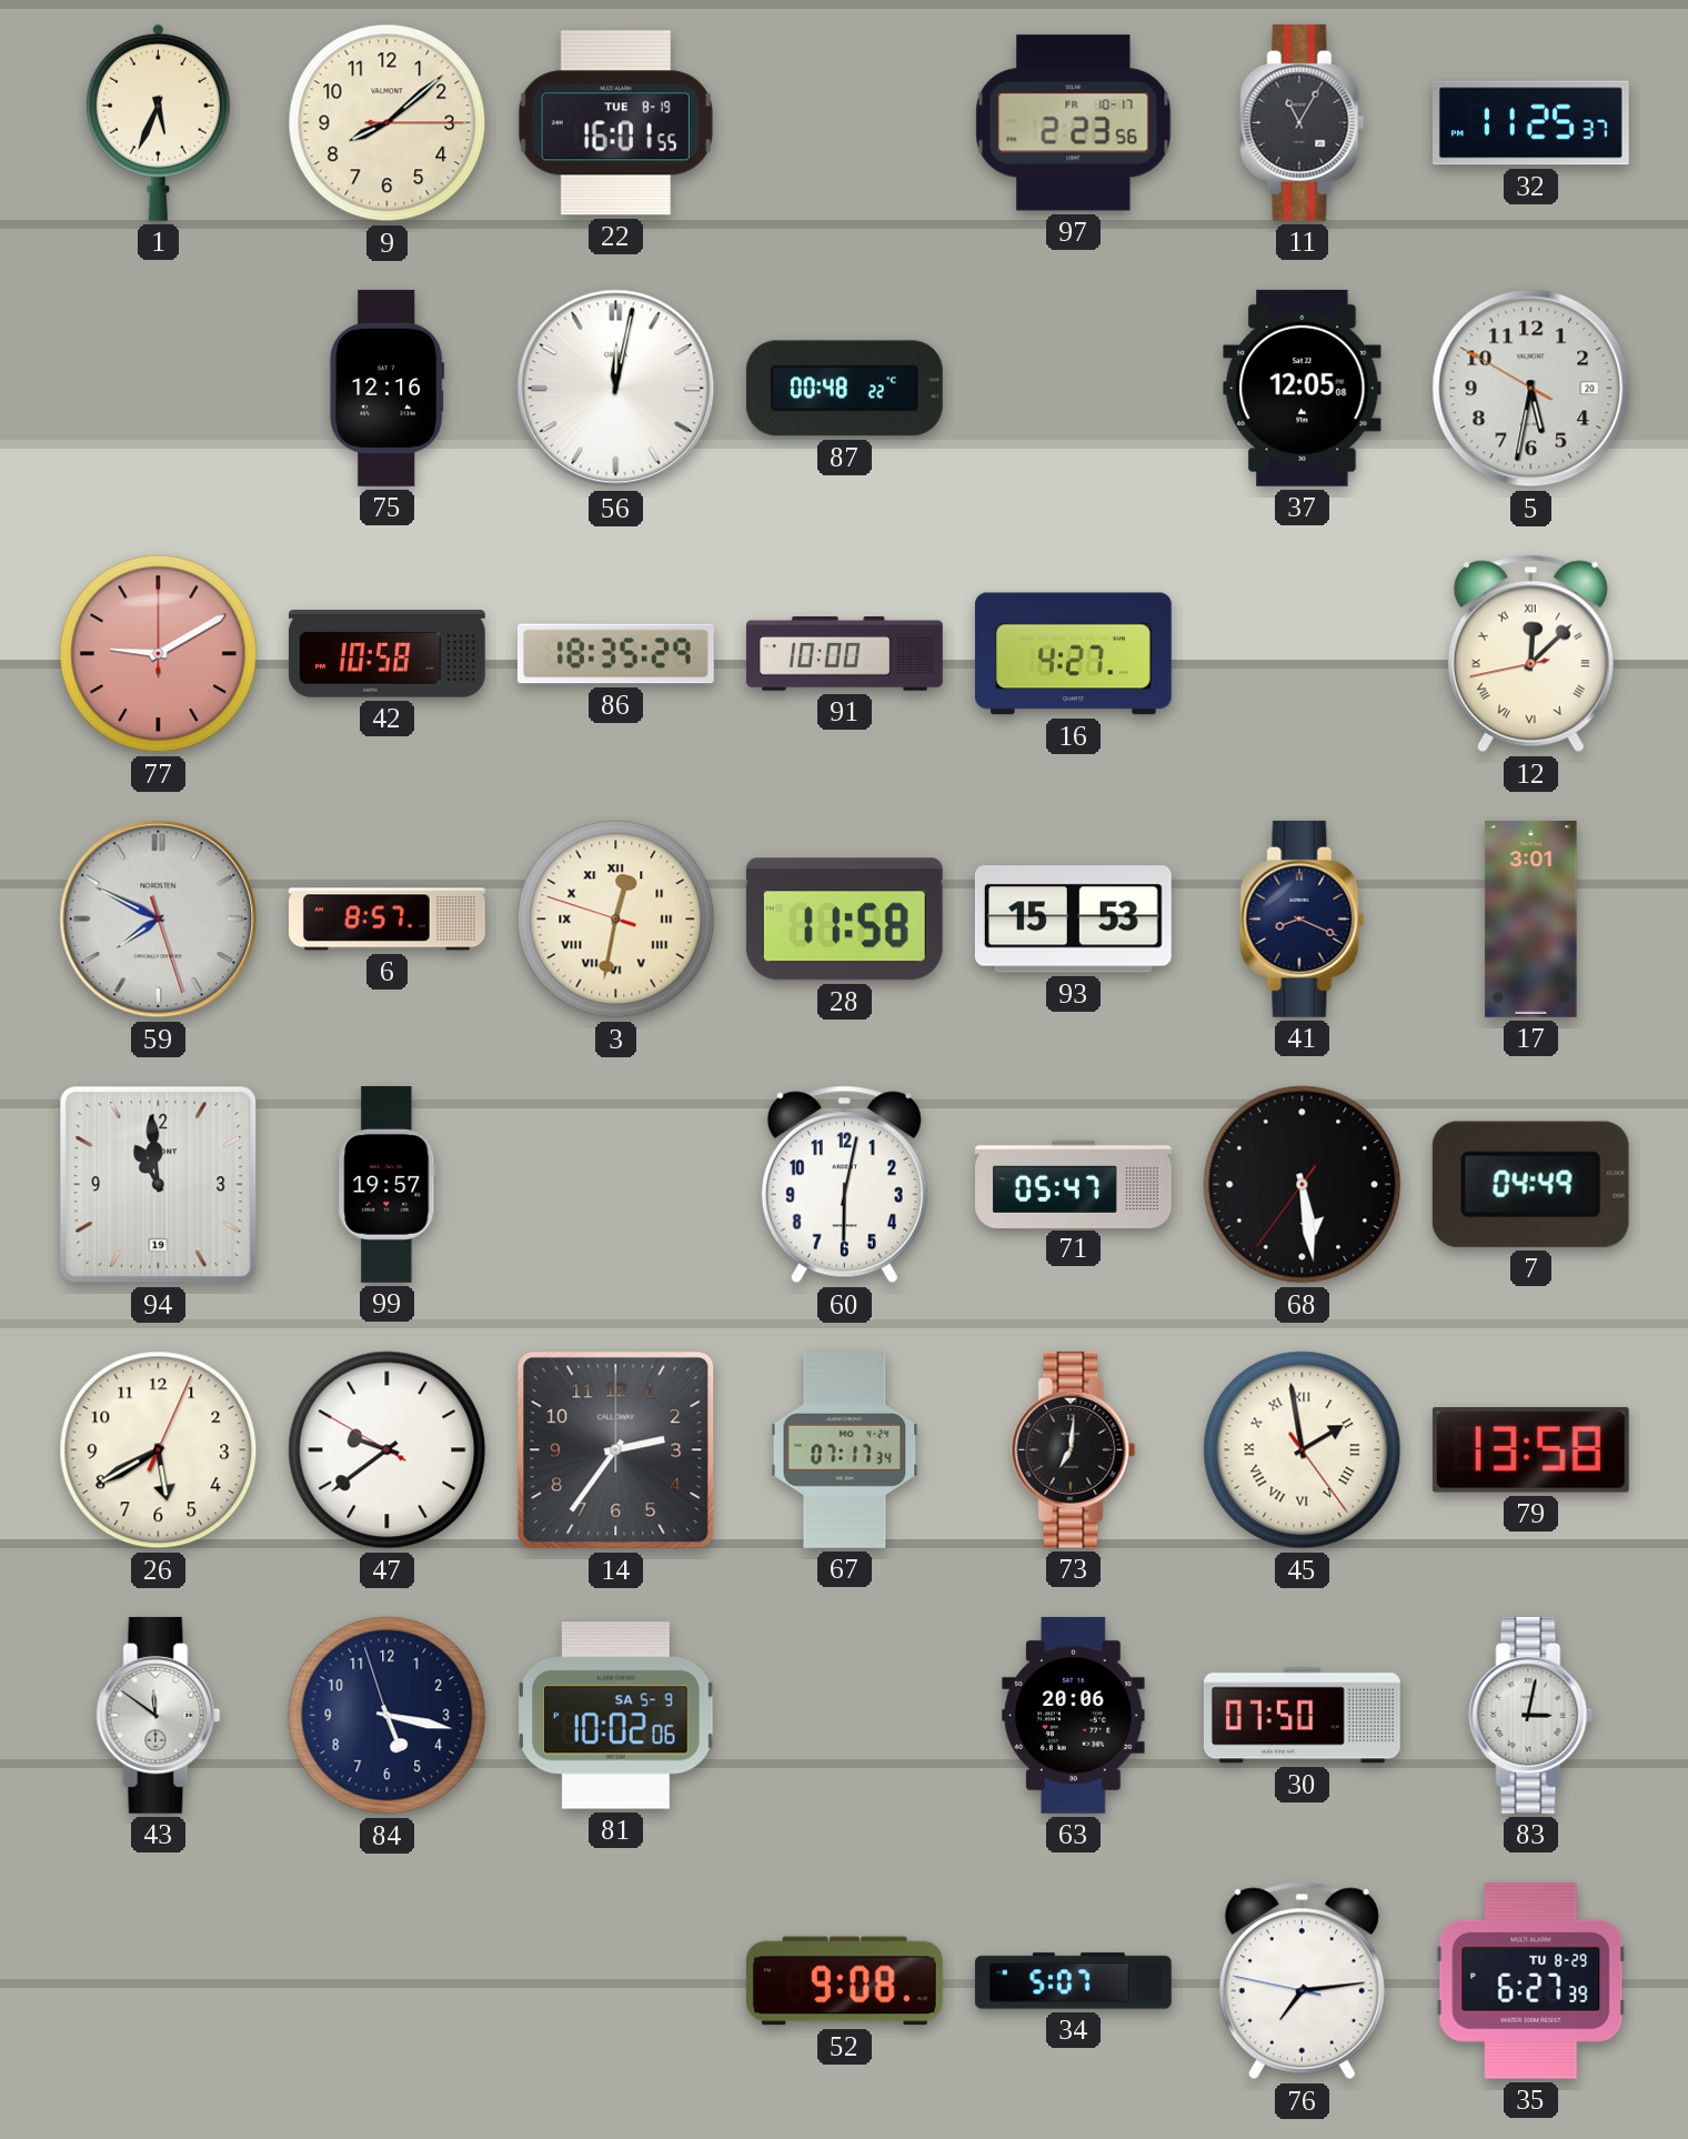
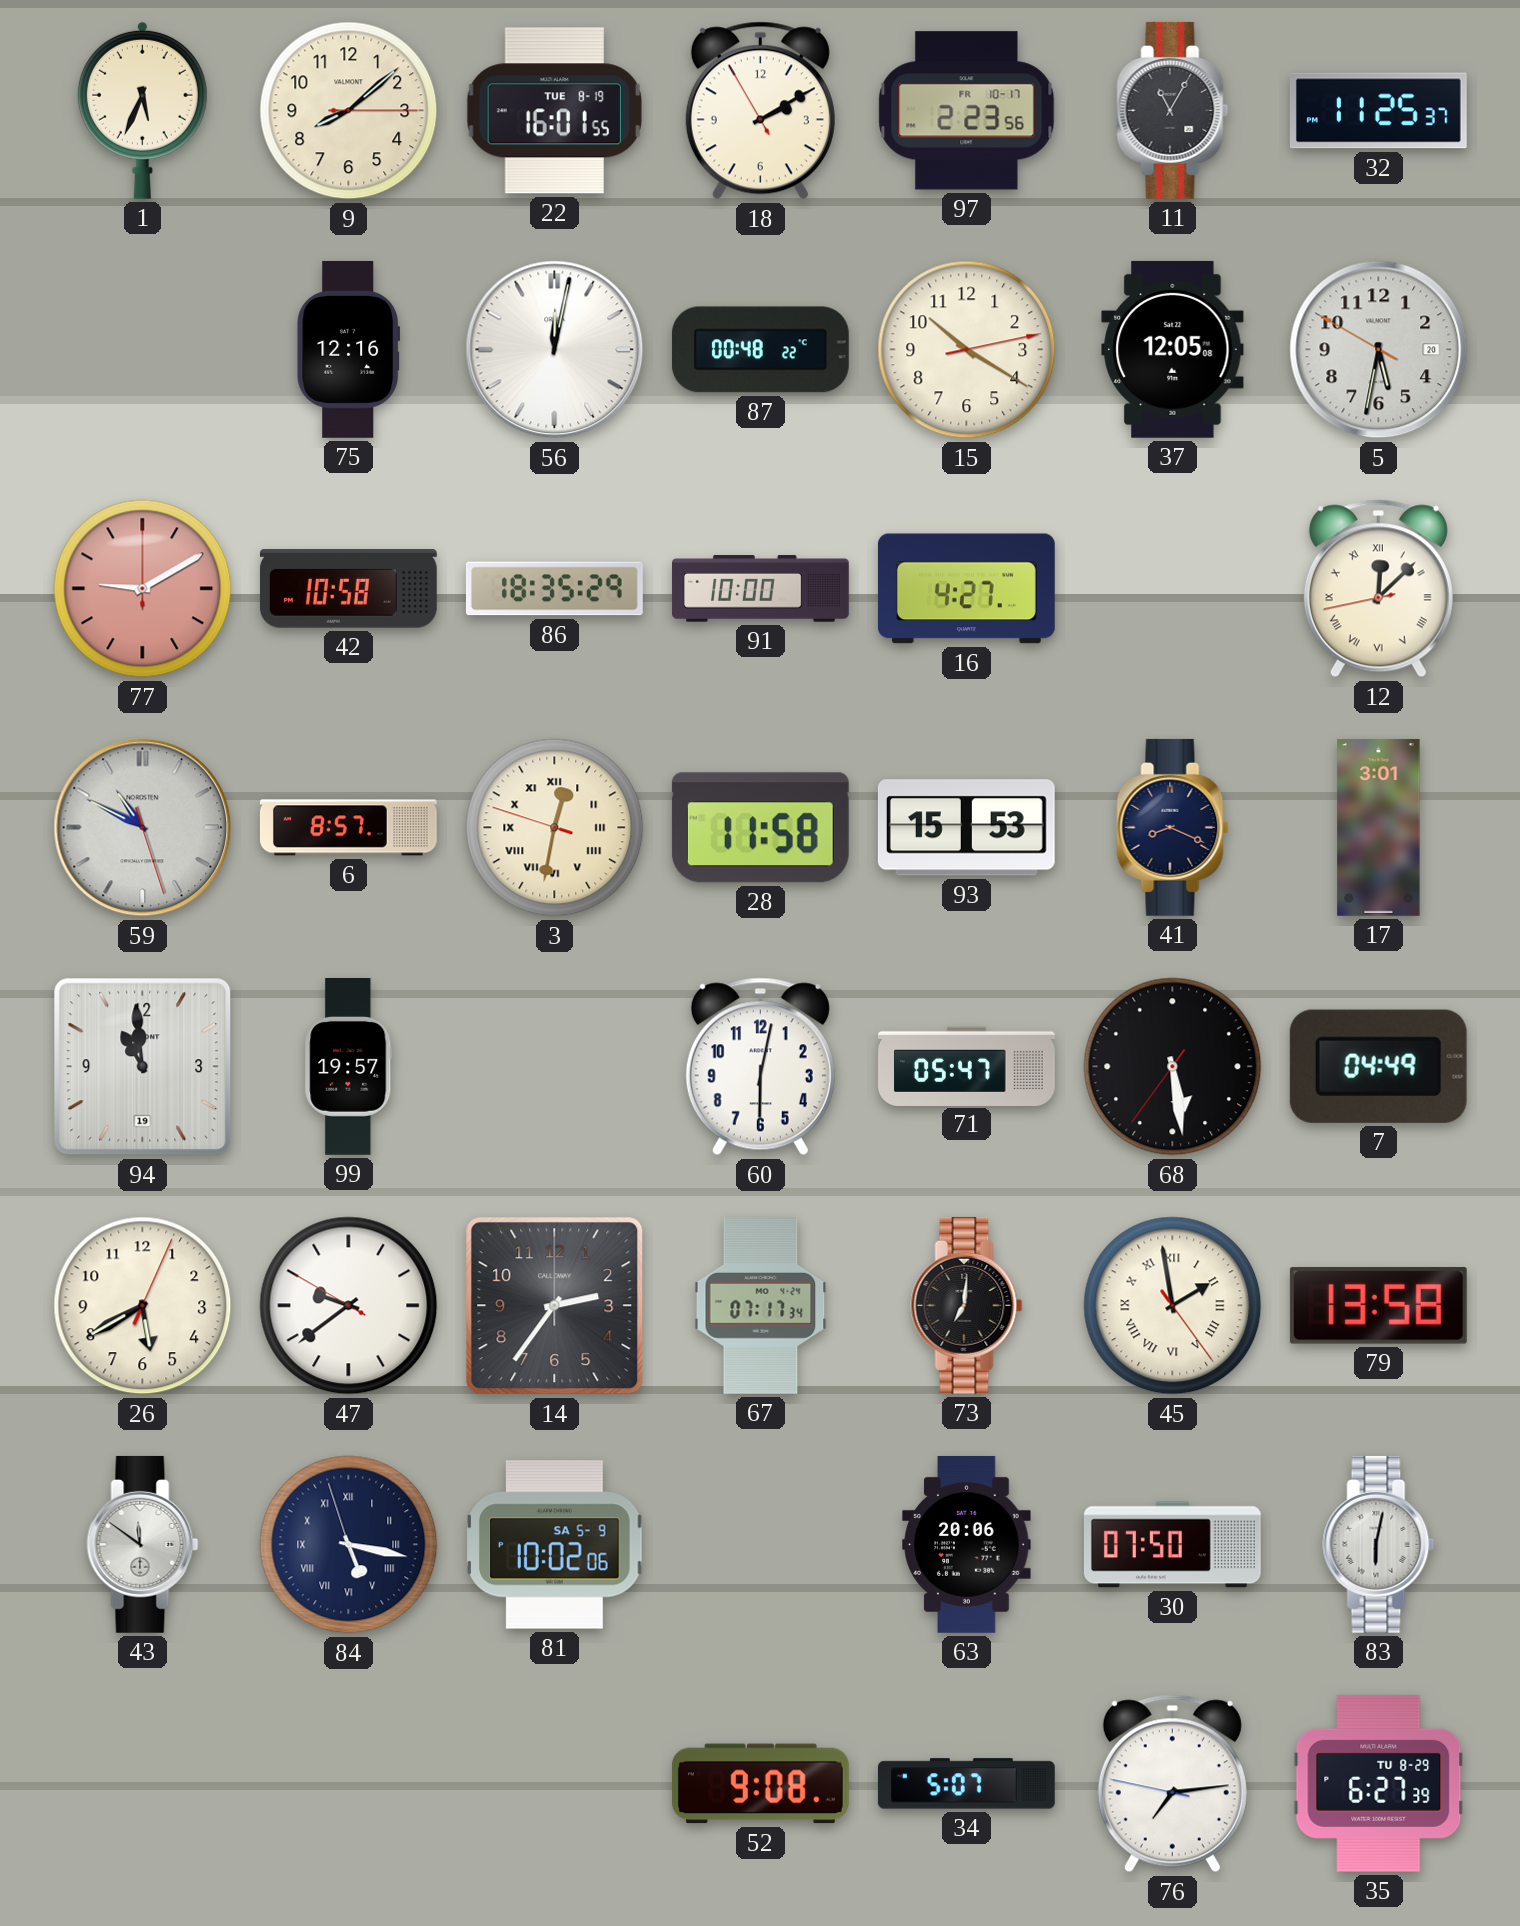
18: none -> 2:09 (760, 111)
15: none -> 10:20 (967, 350)
59: 7:49 -> 10:49 (143, 828)
84 numerals: Arabic -> Roman (349, 1545)
83: 3:02 -> 6:02 (1379, 1544)
